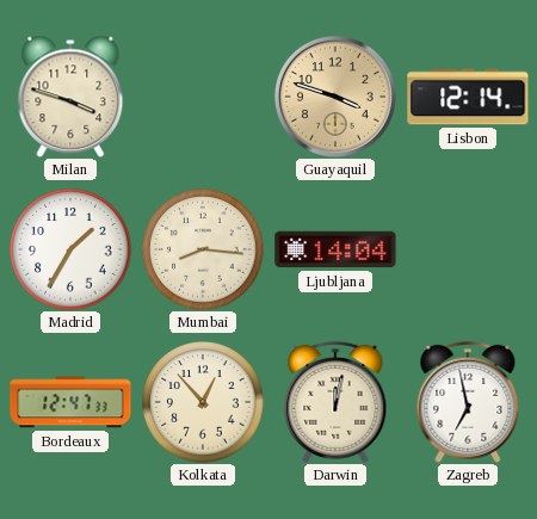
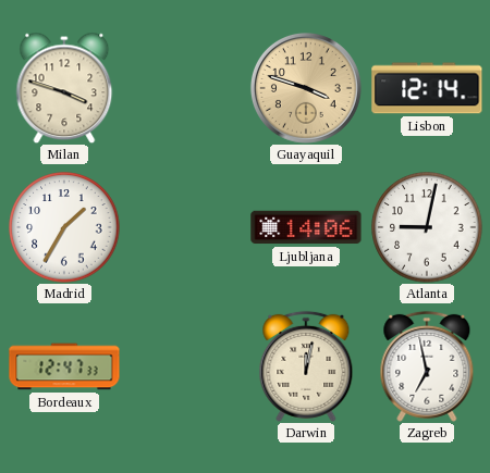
Mumbai: 8:16 -> none (203, 249)
Ljubljana: 14:04 -> 14:06 (306, 227)
Atlanta: none -> 9:02 (427, 227)
Kolkata: 12:53 -> none (203, 402)
